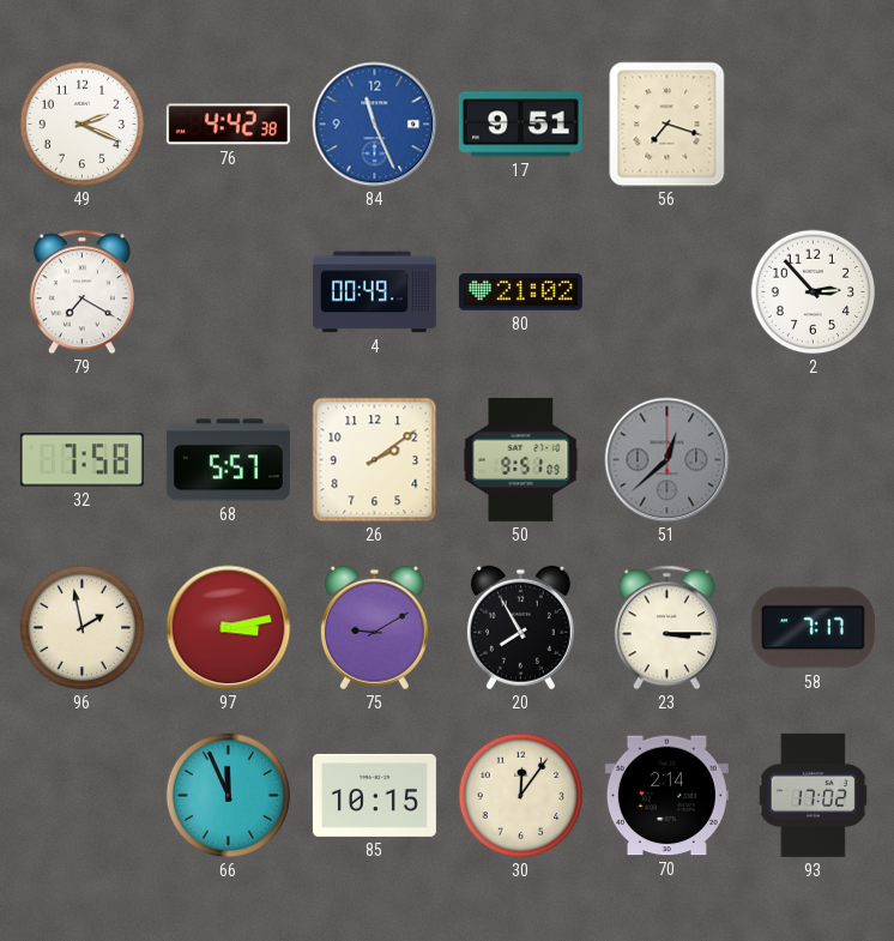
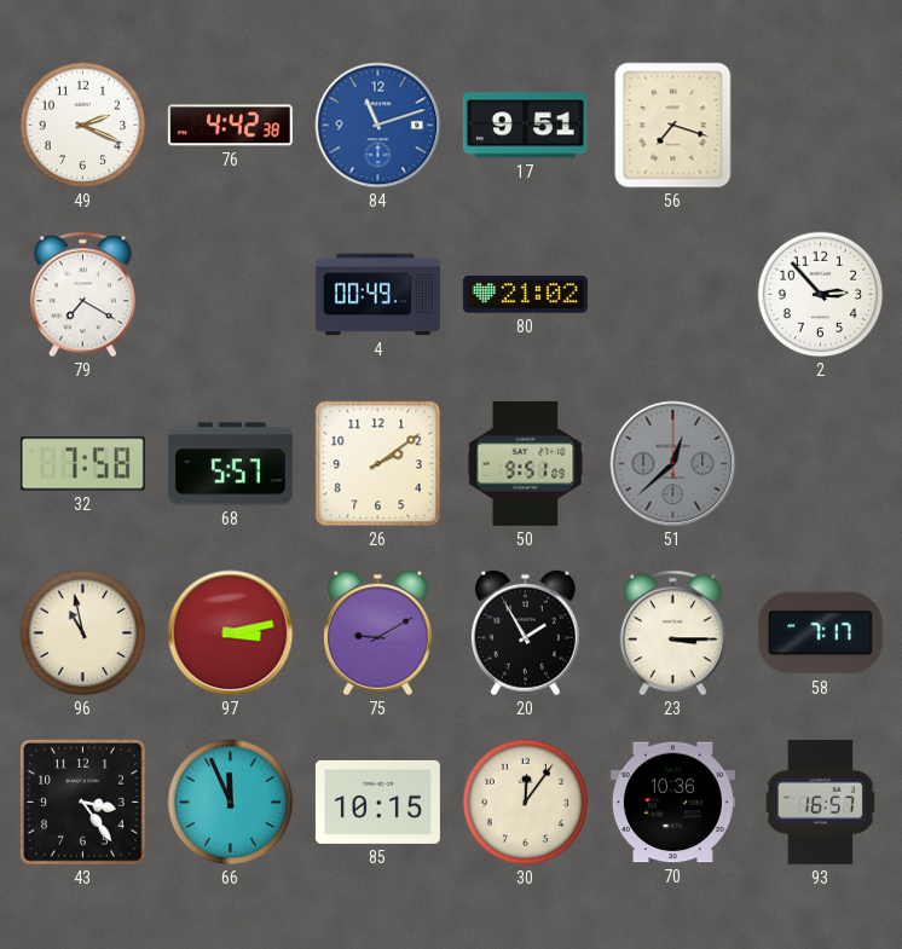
84: 11:26 -> 11:12 (378, 126)
96: 1:58 -> 10:58 (83, 633)
20: 7:55 -> 1:55 (525, 633)
43: none -> 3:24 (82, 802)
70: 2:14 -> 10:36 (672, 803)
93: 17:02 -> 16:57 (820, 802)
